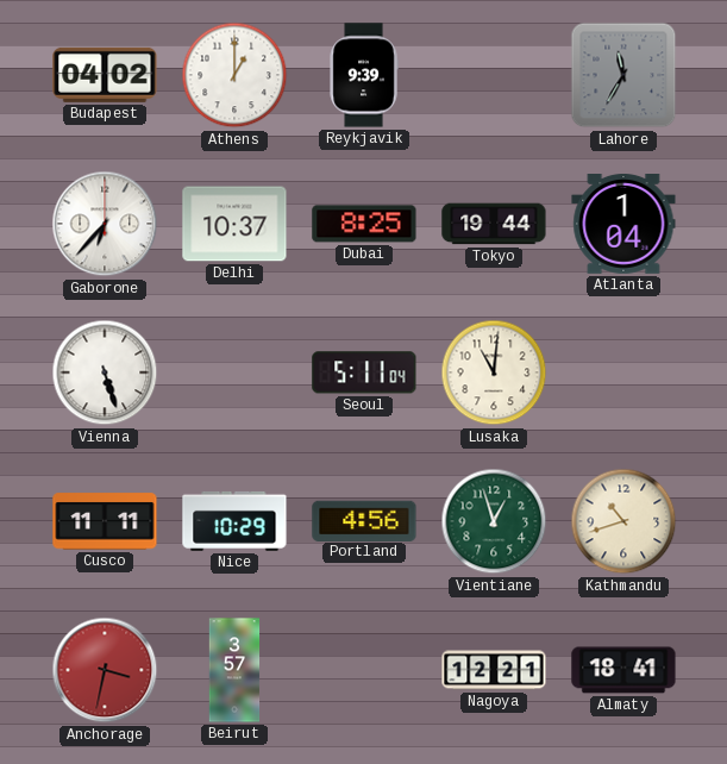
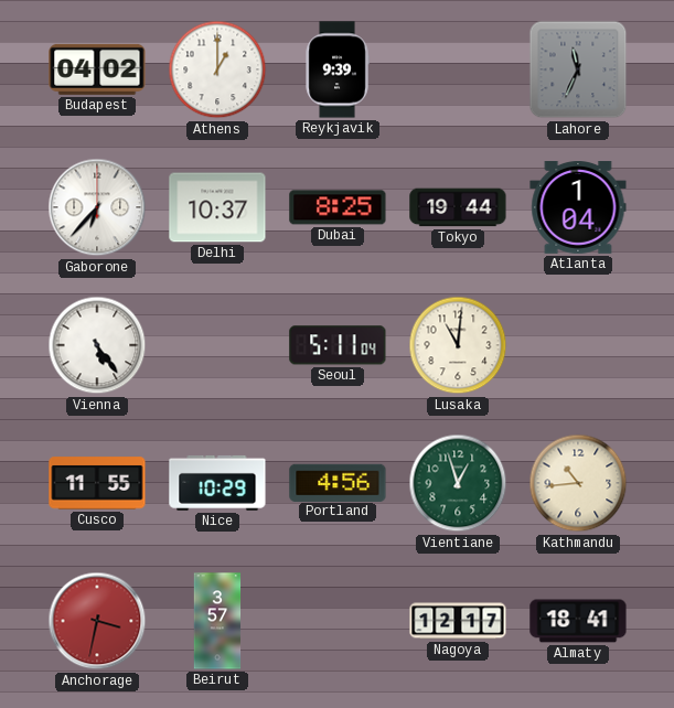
Lahore: 11:35 -> 11:34 (578, 69)
Vienna: 5:27 -> 5:24 (97, 345)
Cusco: 11:11 -> 11:55 (97, 483)
Kathmandu: 10:42 -> 10:44 (578, 483)
Nagoya: 12:21 -> 12:17 (458, 621)
